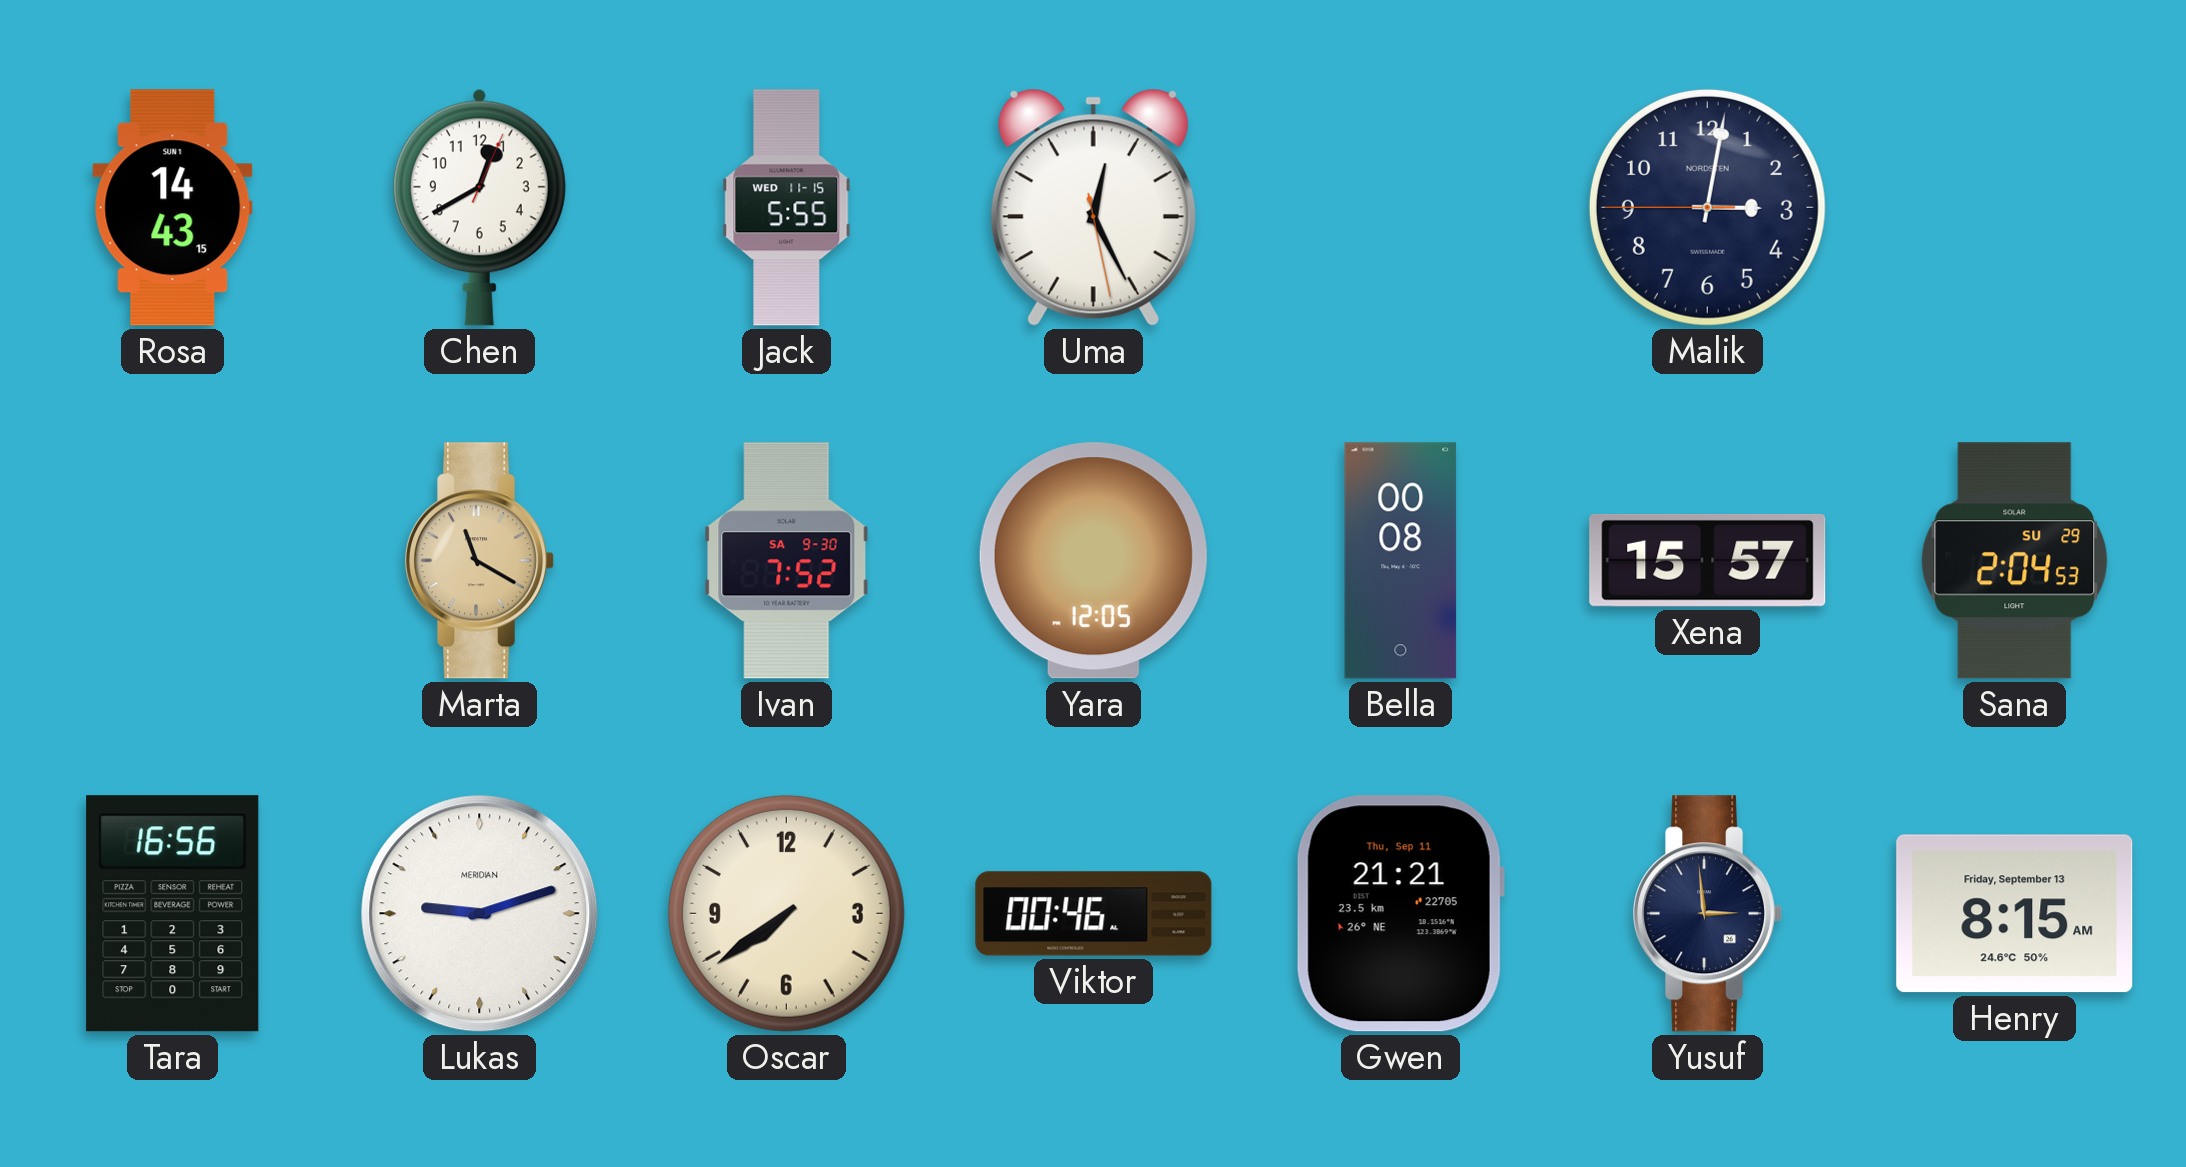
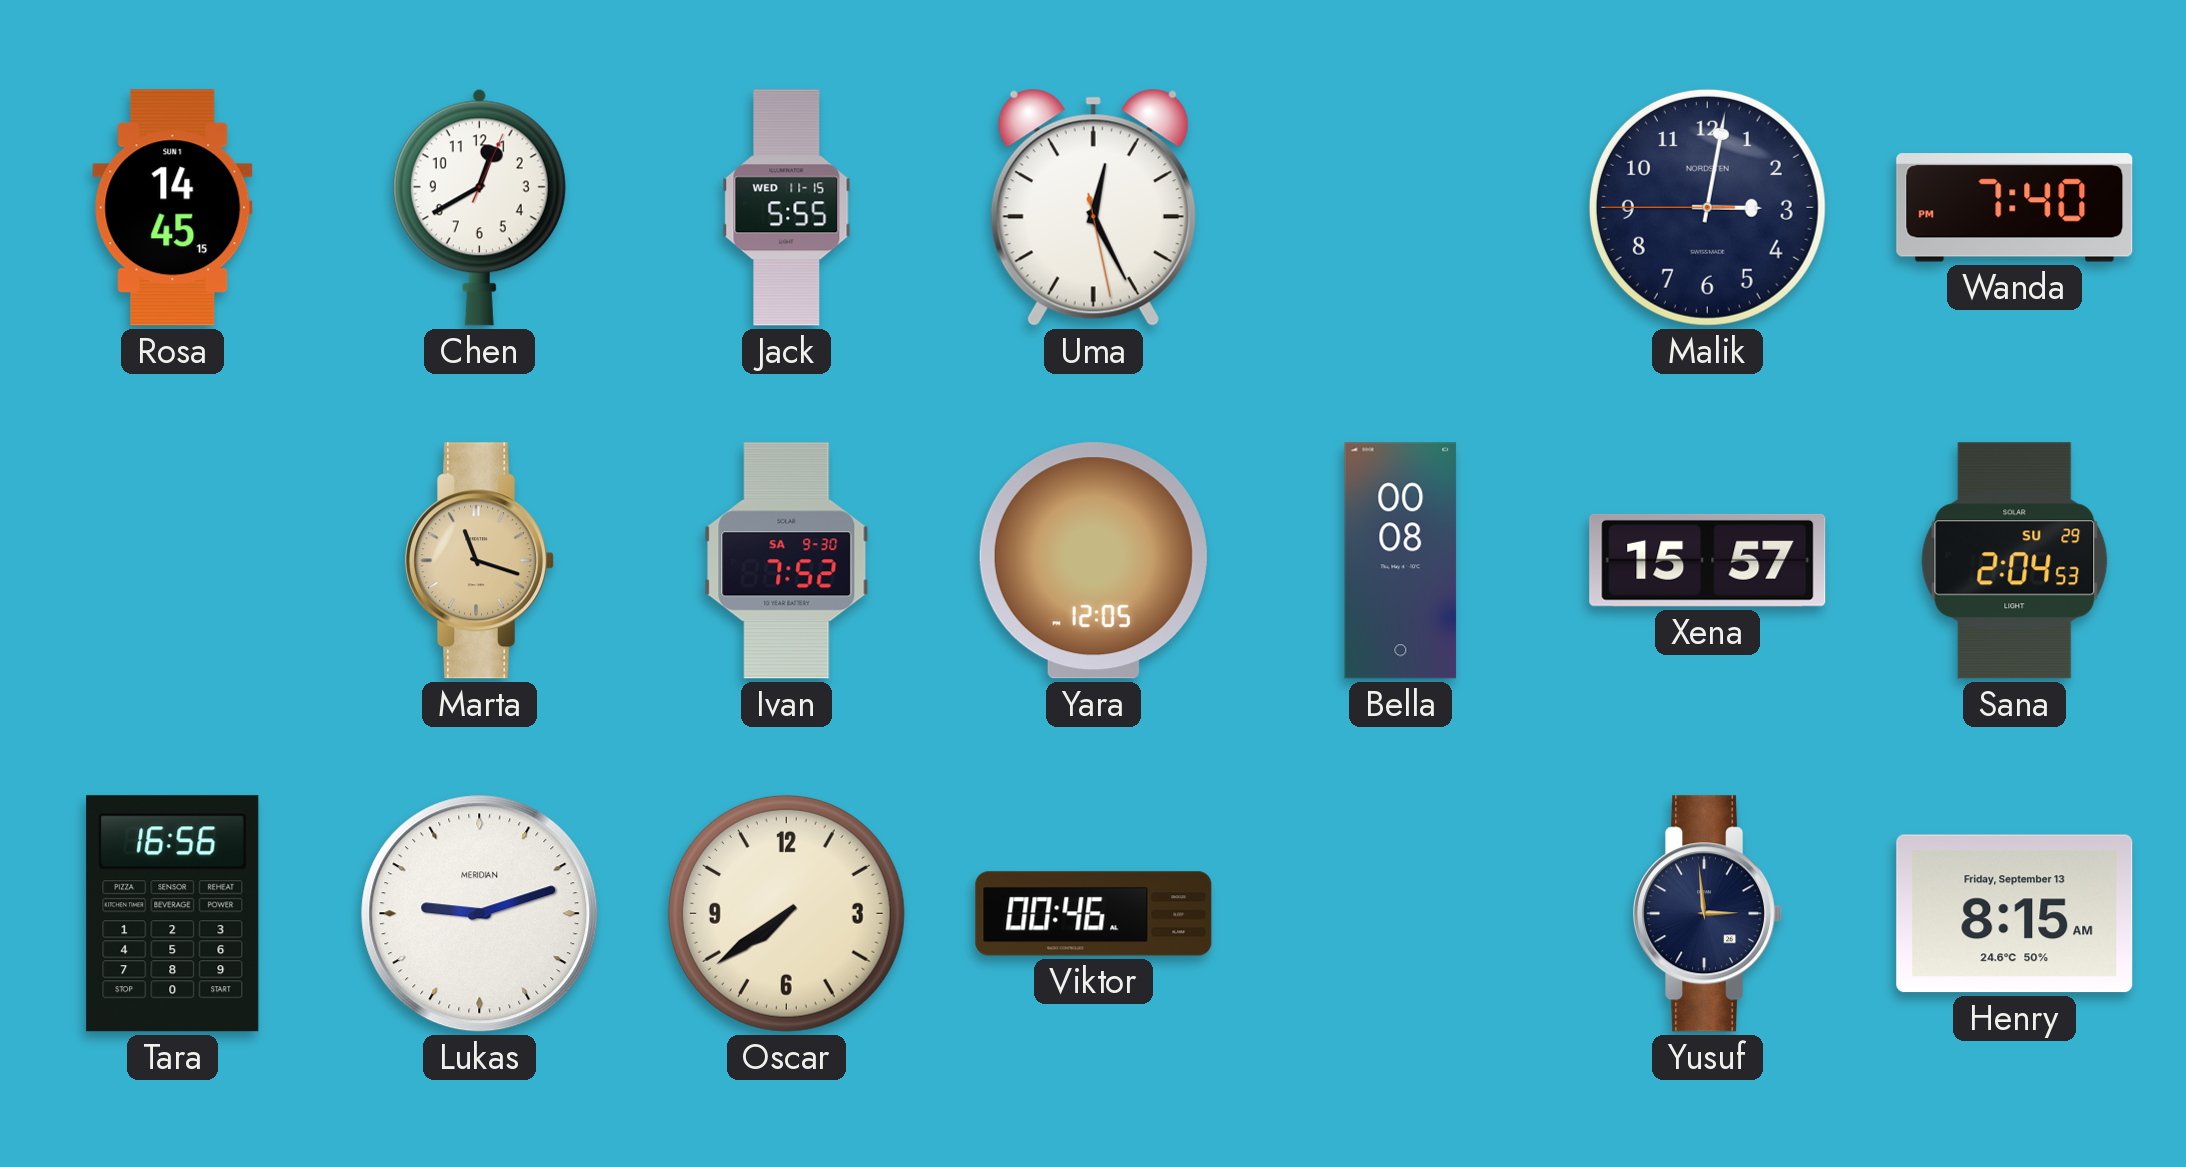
Rosa: 14:43 -> 14:45 (173, 208)
Wanda: none -> 7:40 (2015, 208)
Marta: 11:20 -> 11:18 (480, 561)
Gwen: 21:21 -> none (1400, 914)
